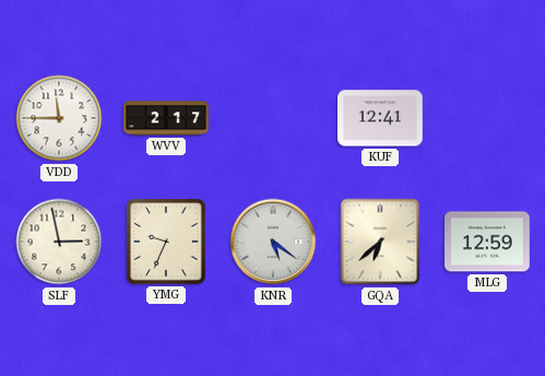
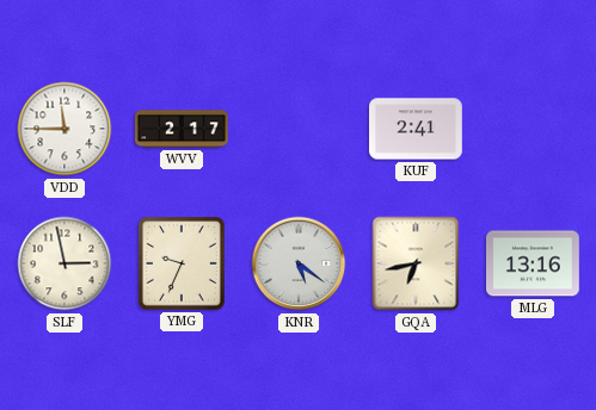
KUF: 12:41 -> 2:41 (417, 129)
GQA: 6:38 -> 6:43 (416, 263)
MLG: 12:59 -> 13:16 (534, 263)
